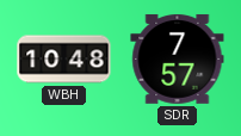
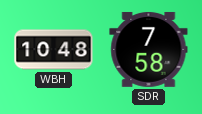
SDR: 7:57 -> 7:58 (149, 49)
